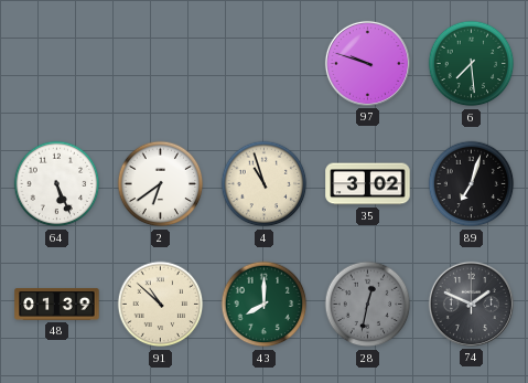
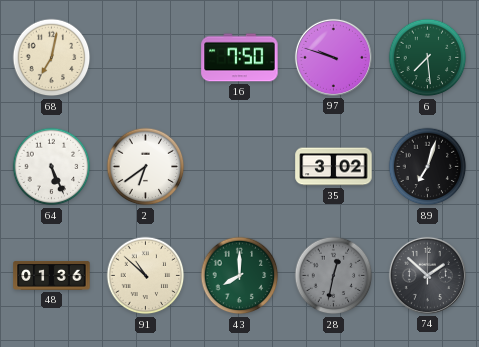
68: none -> 7:02 (52, 58)
16: none -> 7:50 (240, 58)
4: 10:57 -> none (265, 184)
48: 01:39 -> 01:36 (52, 276)
74: 1:49 -> 1:52 (427, 275)
